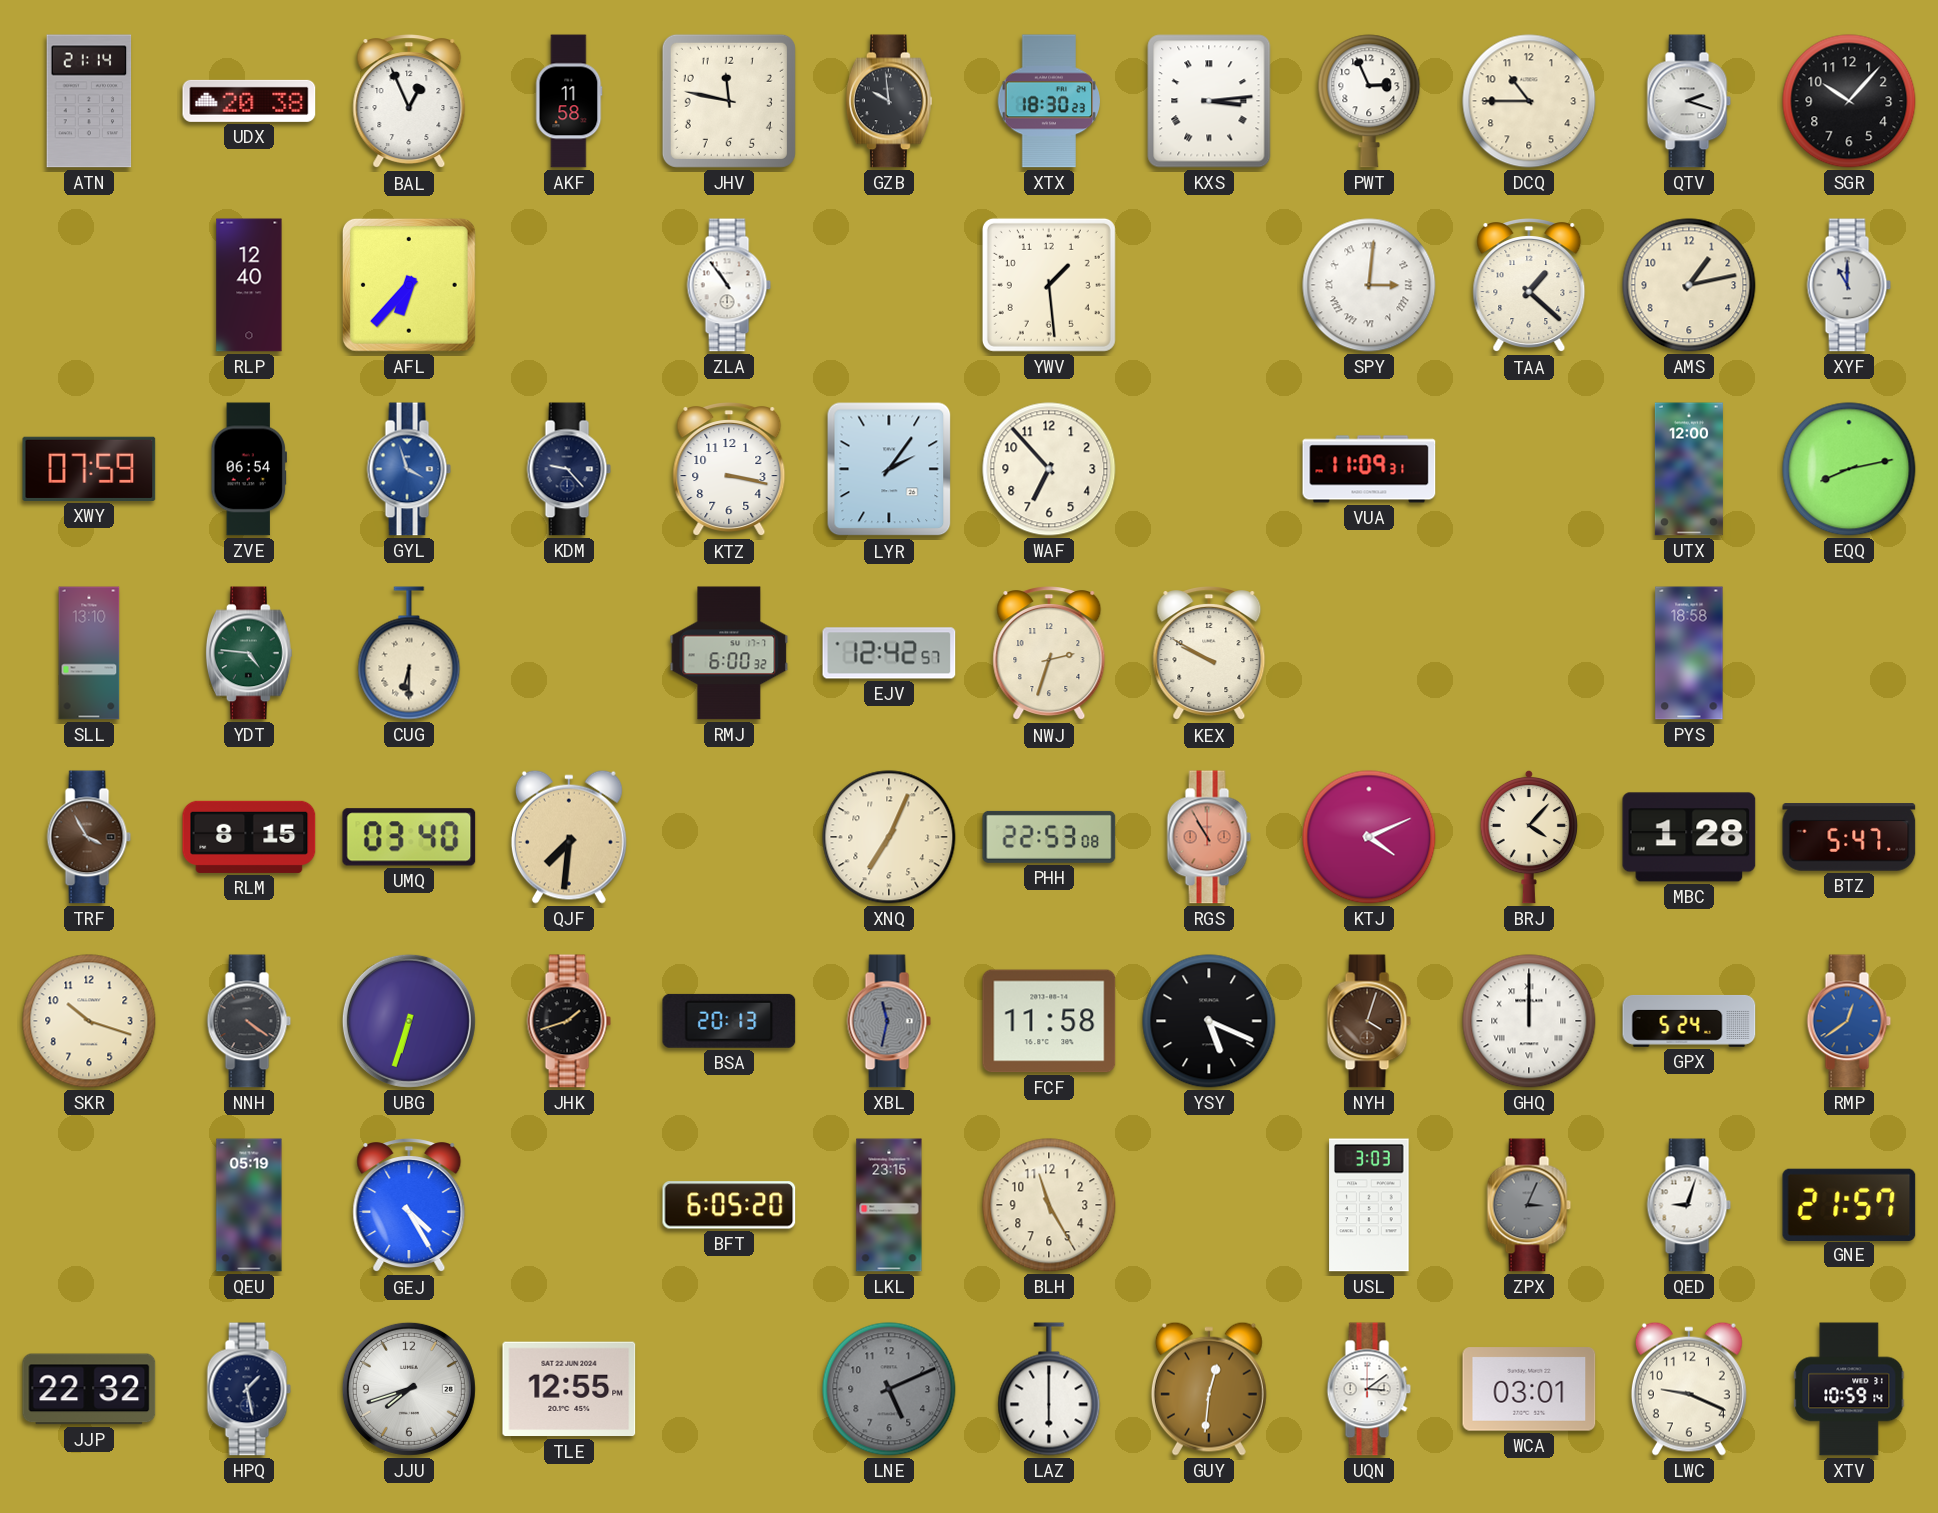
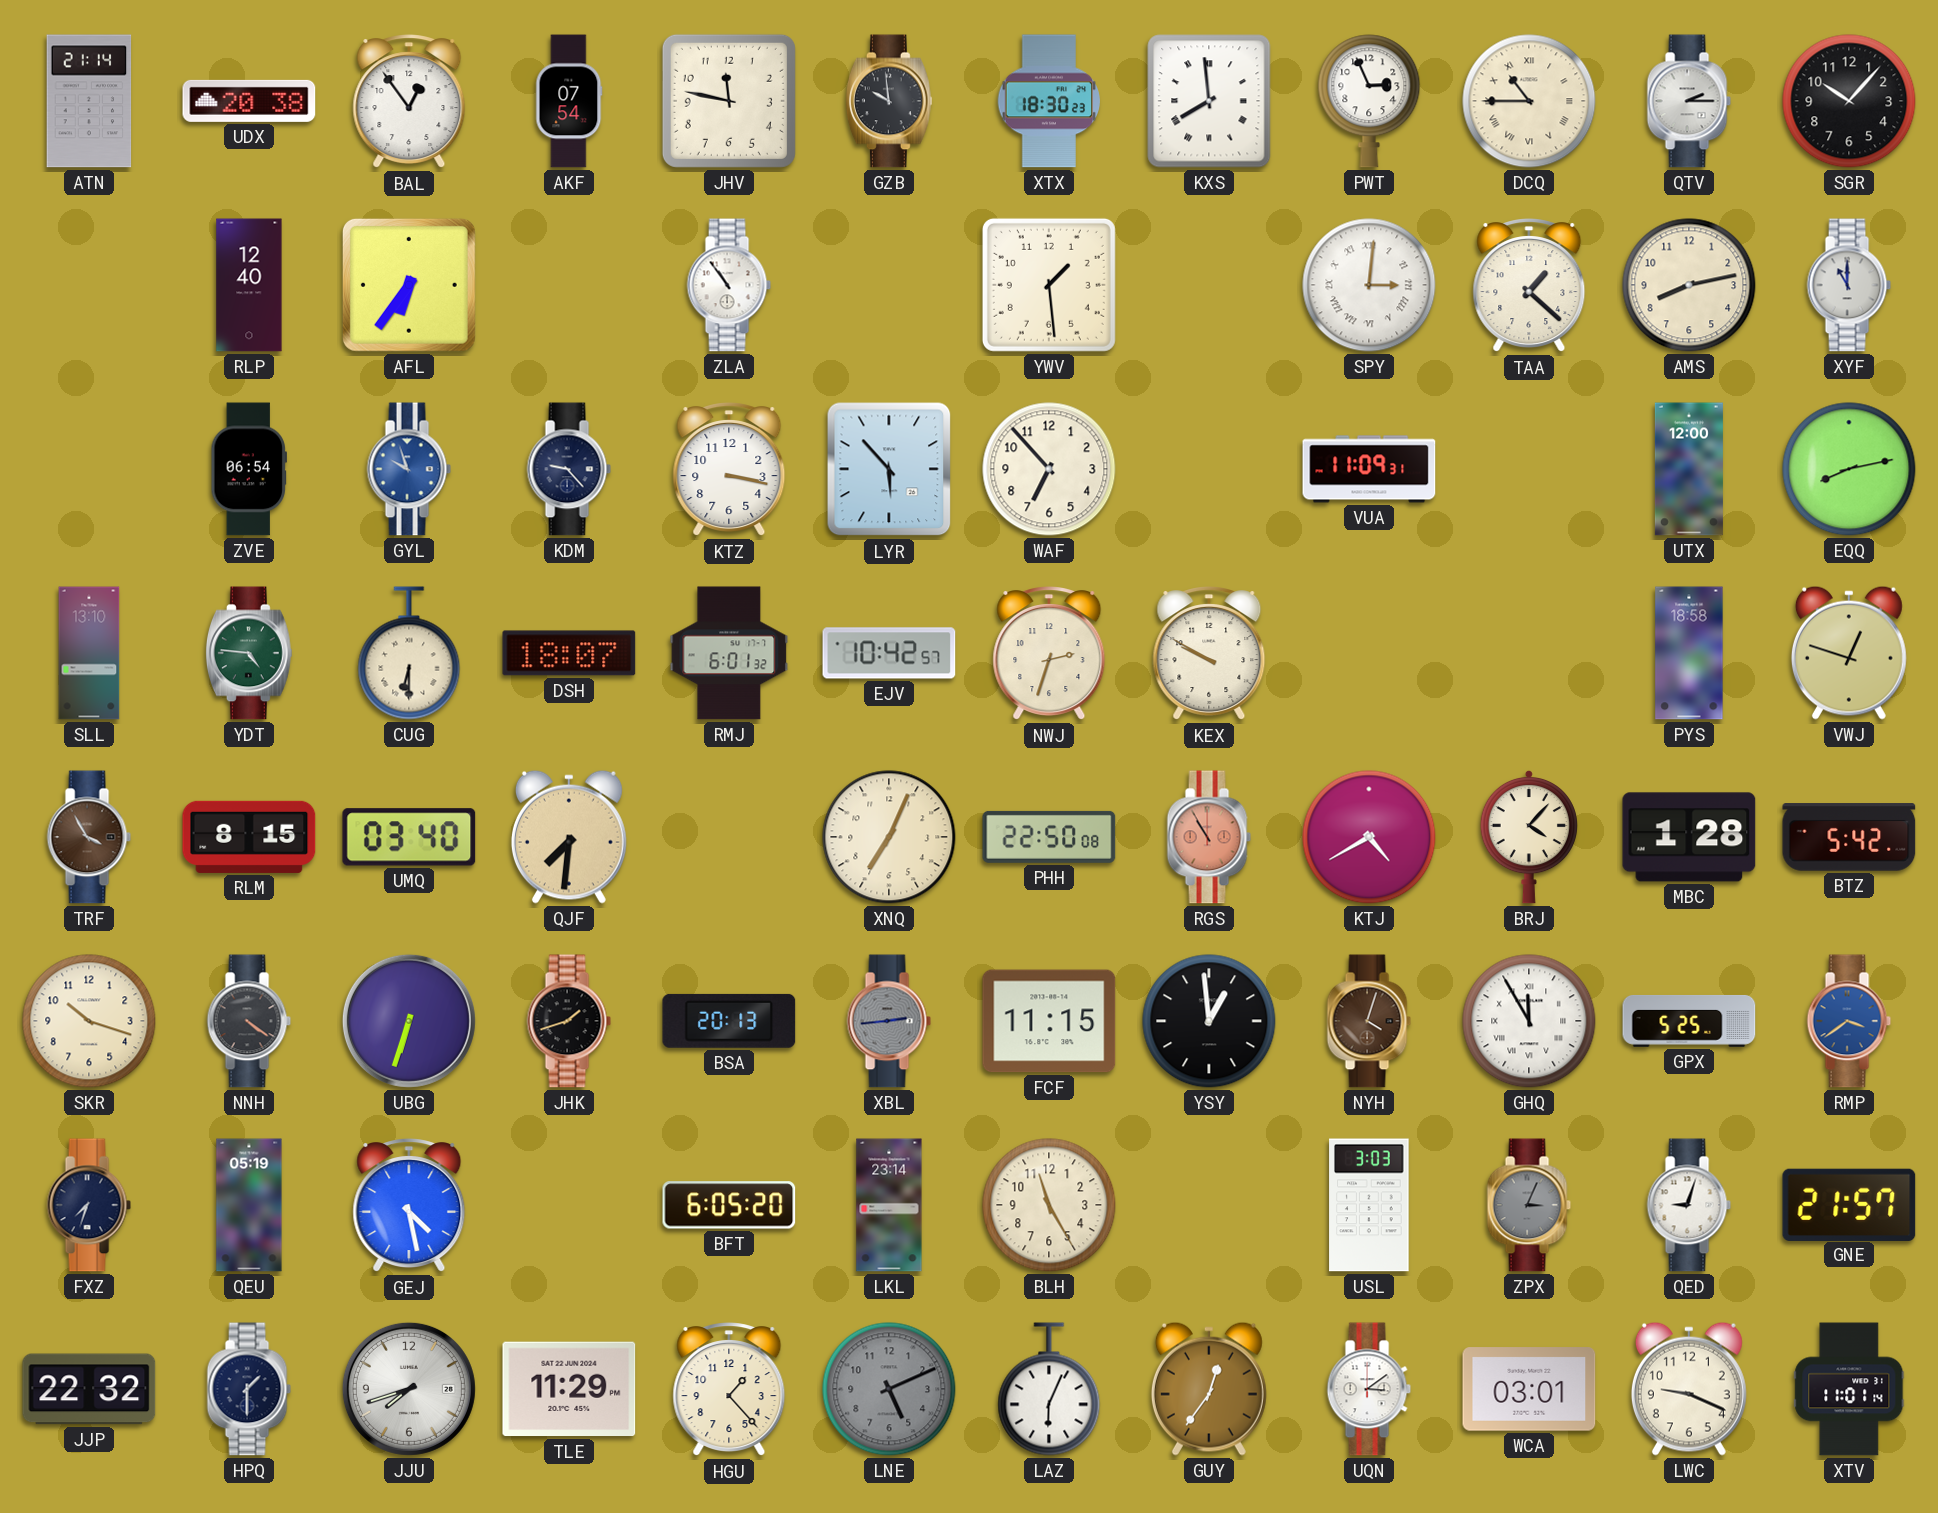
BAL: 12:56 -> 12:54 (409, 102)
AKF: 11:58 -> 07:54 (569, 101)
KXS: 3:14 -> 7:59 (1209, 101)
DCQ numerals: Arabic -> Roman (1529, 101)
QTV: 2:18 -> 2:15 (1689, 101)
AFL: 6:37 -> 6:36 (409, 285)
AMS: 1:13 -> 8:13 (1689, 285)
XWY: 07:59 -> none (89, 469)
GYL: 3:57 -> 9:57 (409, 469)
LYR: 2:06 -> 5:53 (889, 469)
DSH: none -> 18:07 (569, 653)
RMJ: 6:00 -> 6:01 (729, 653)
EJV: 12:42 -> 10:42 (889, 653)
VWJ: none -> 12:48 (1849, 653)
PHH: 22:53 -> 22:50 (1049, 837)
KTJ: 4:11 -> 4:40 (1369, 837)
BTZ: 5:47 -> 5:42 (1849, 837)
XBL: 11:32 -> 2:44 (889, 1021)
FCF: 11:58 -> 11:15 (1049, 1021)
YSY: 5:19 -> 12:59 (1209, 1021)
GHQ: 12:00 -> 11:55 (1529, 1021)
GPX: 5:24 -> 5:25 (1689, 1021)
RMP: 12:39 -> 3:39 (1849, 1021)
FXZ: none -> 7:33 (89, 1205)
GEJ: 4:25 -> 4:28 (409, 1206)
LKL: 23:15 -> 23:14 (889, 1205)
HPQ: 1:28 -> 1:30 (249, 1389)
TLE: 12:55 -> 11:29 (569, 1389)
HGU: none -> 1:23 (729, 1390)
LAZ: 6:00 -> 6:04 (1049, 1389)
GUY: 12:31 -> 12:36 (1209, 1389)
XTV: 10:59 -> 11:01 (1849, 1389)
